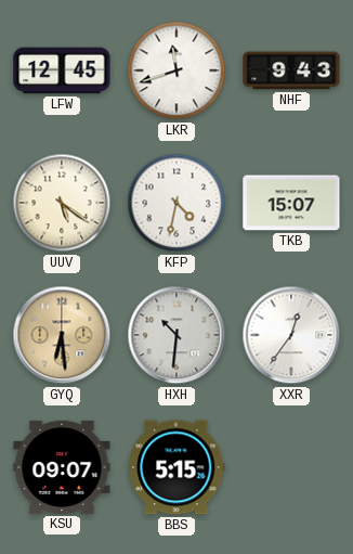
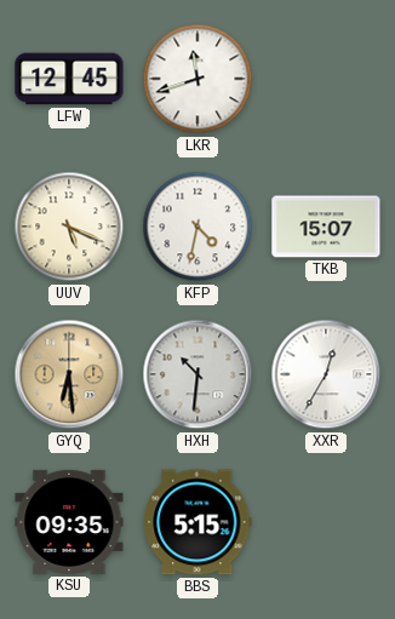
NHF: 9:43 -> none (291, 70)
UUV: 5:21 -> 5:19 (69, 227)
XXR: 12:36 -> 12:35 (326, 374)
KSU: 09:07 -> 09:35 (69, 522)
